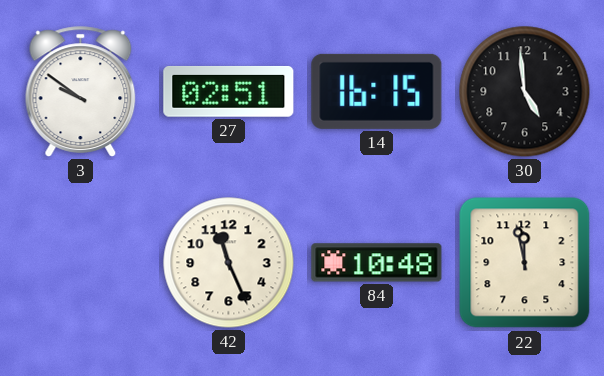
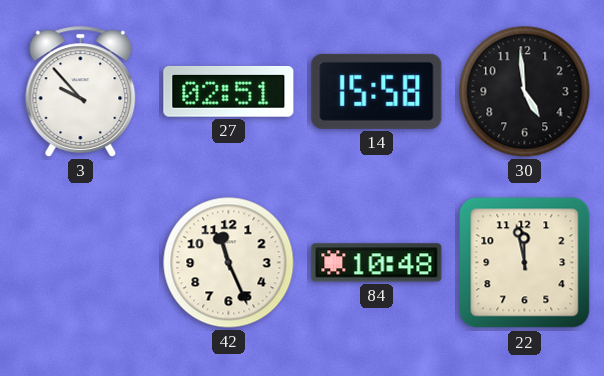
3: 9:51 -> 9:53 (81, 92)
14: 16:15 -> 15:58 (377, 91)
